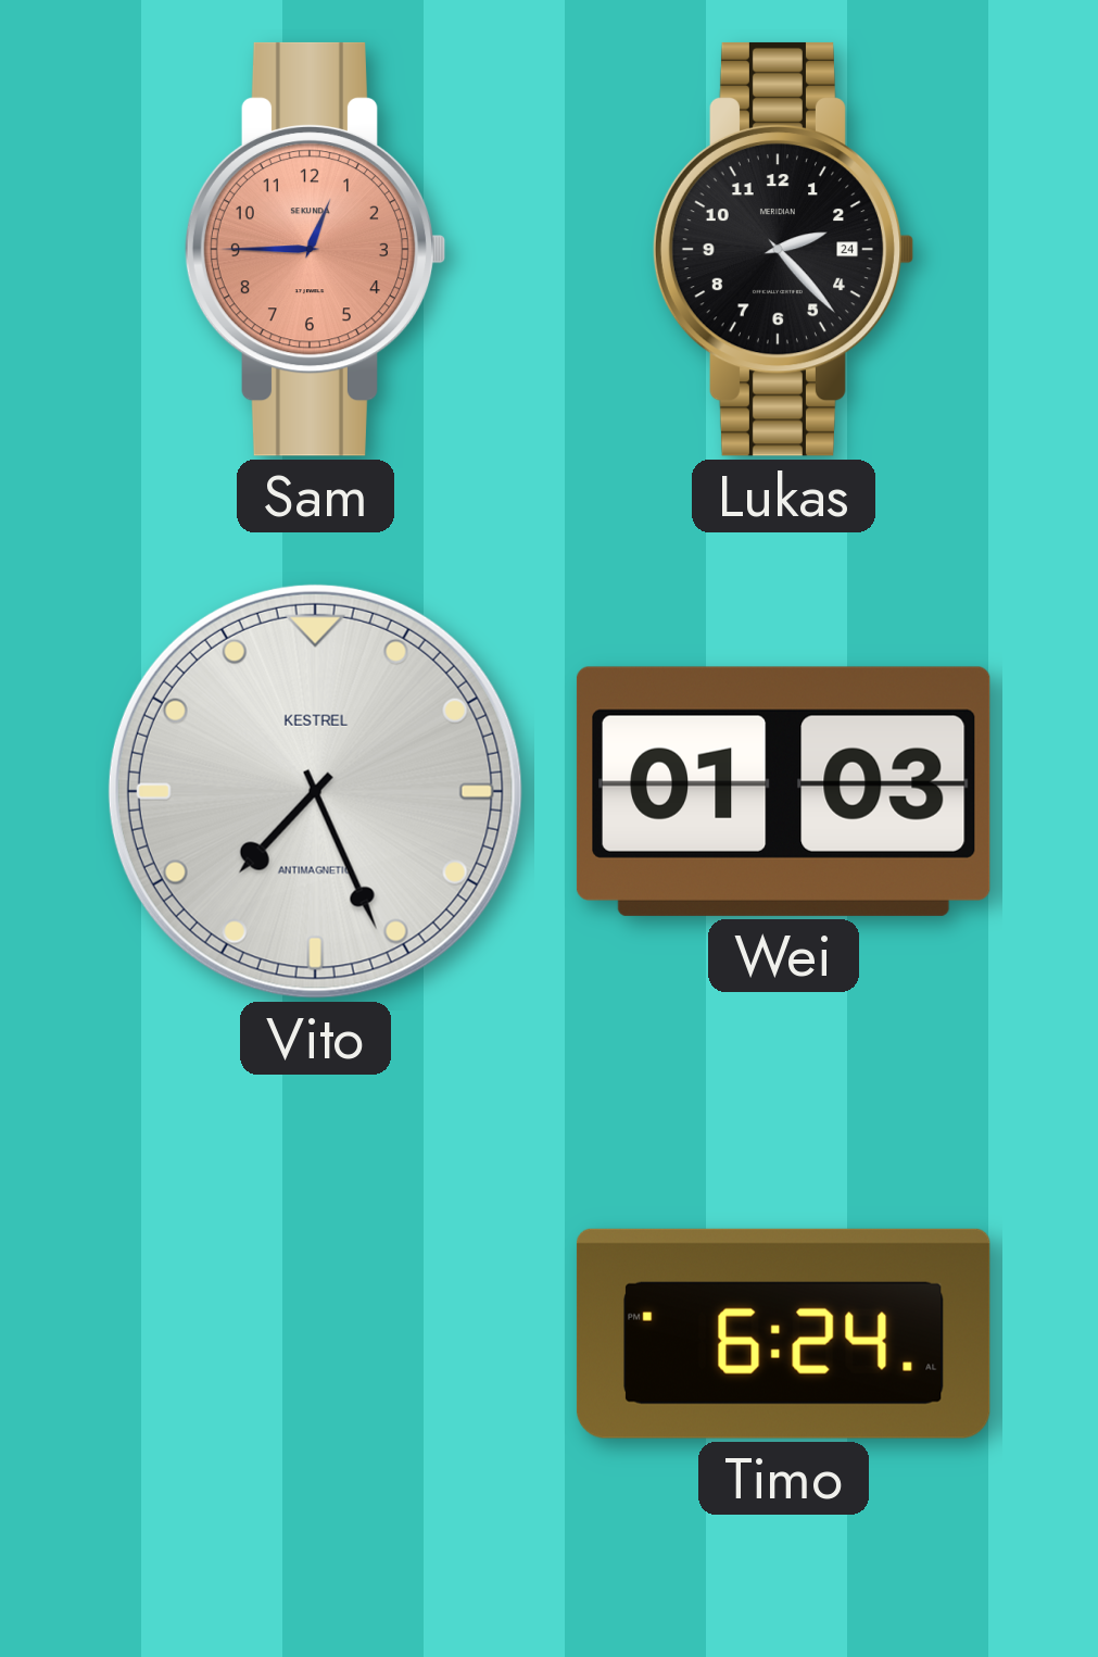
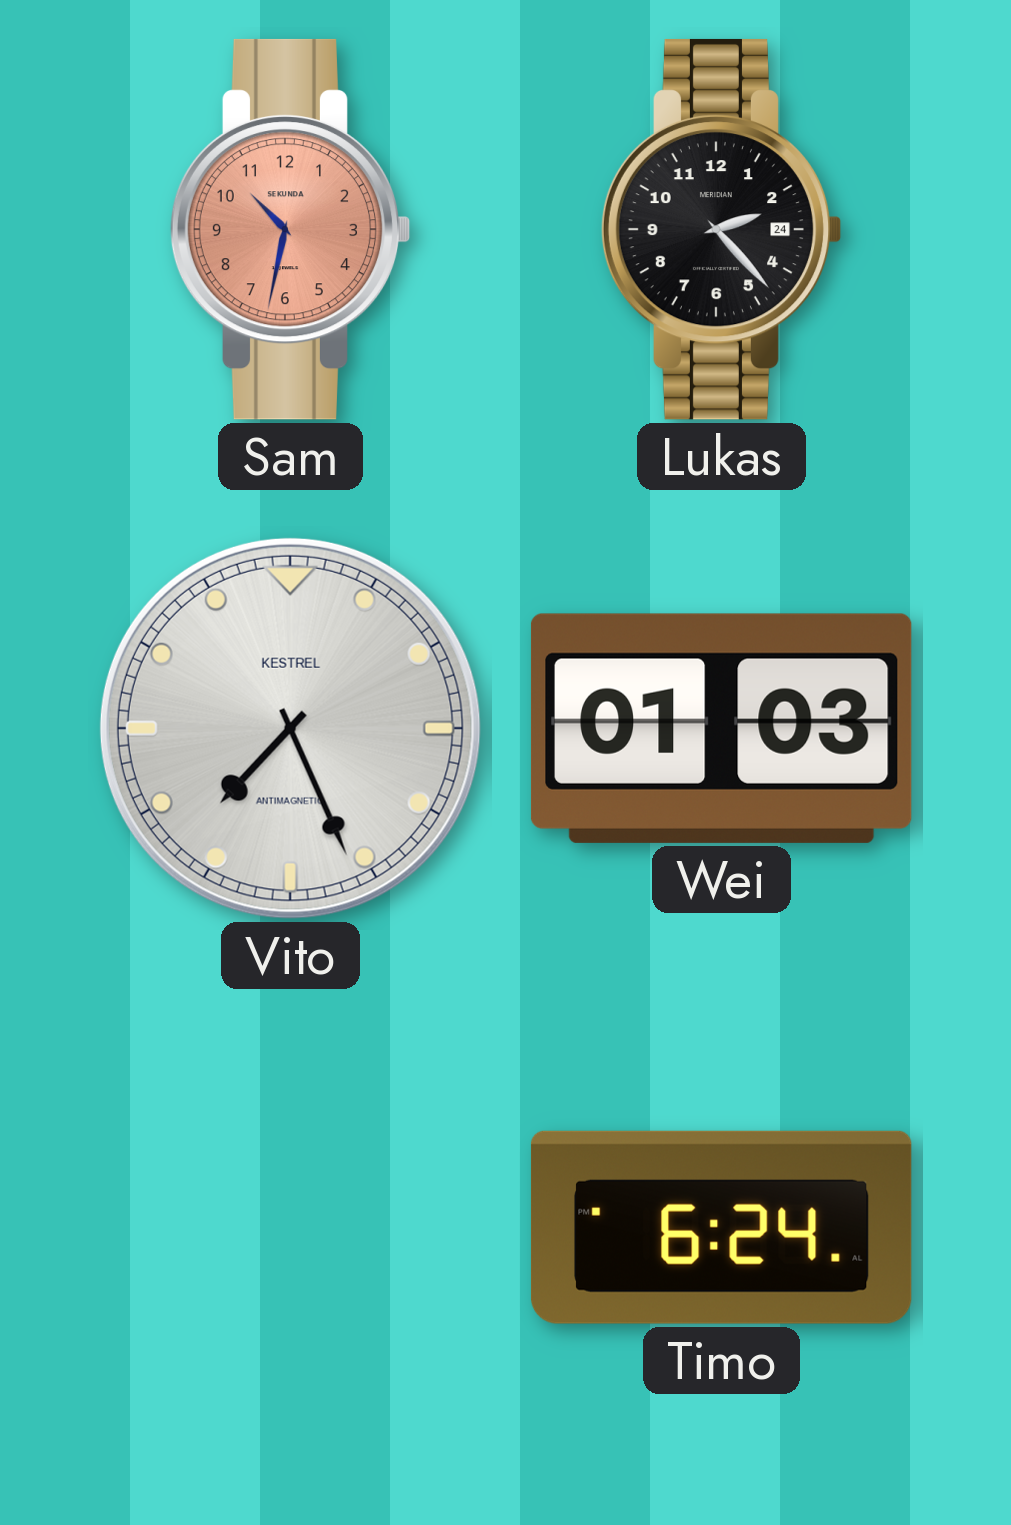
Sam: 12:45 -> 10:32 (290, 229)
